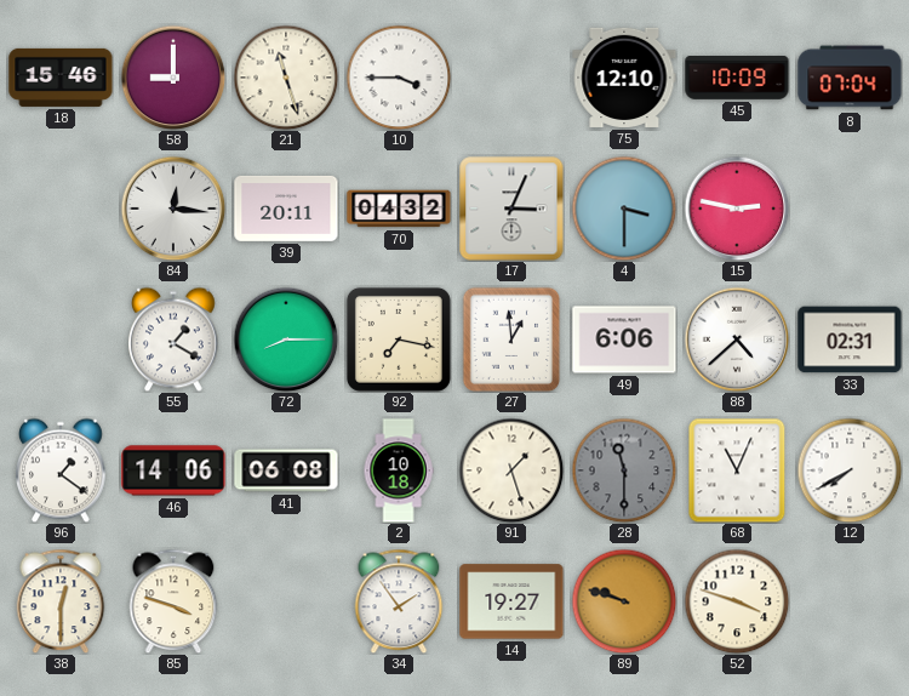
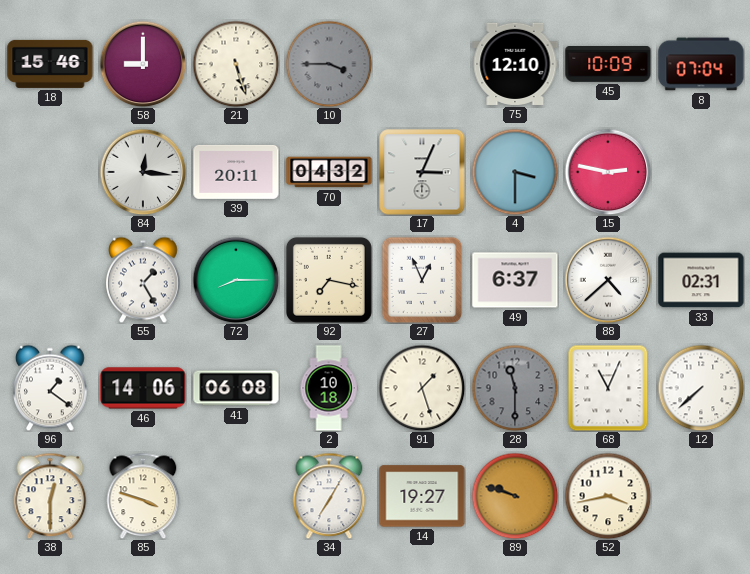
21: 11:27 -> 5:27 (236, 64)
10 dial: white -> grey (329, 64)
55: 1:20 -> 1:25 (143, 280)
27: 12:59 -> 12:56 (422, 280)
49: 6:06 -> 6:37 (515, 280)
12: 7:40 -> 7:38 (701, 388)
34: 1:54 -> 7:05 (329, 496)
52: 3:48 -> 3:43 (608, 496)
